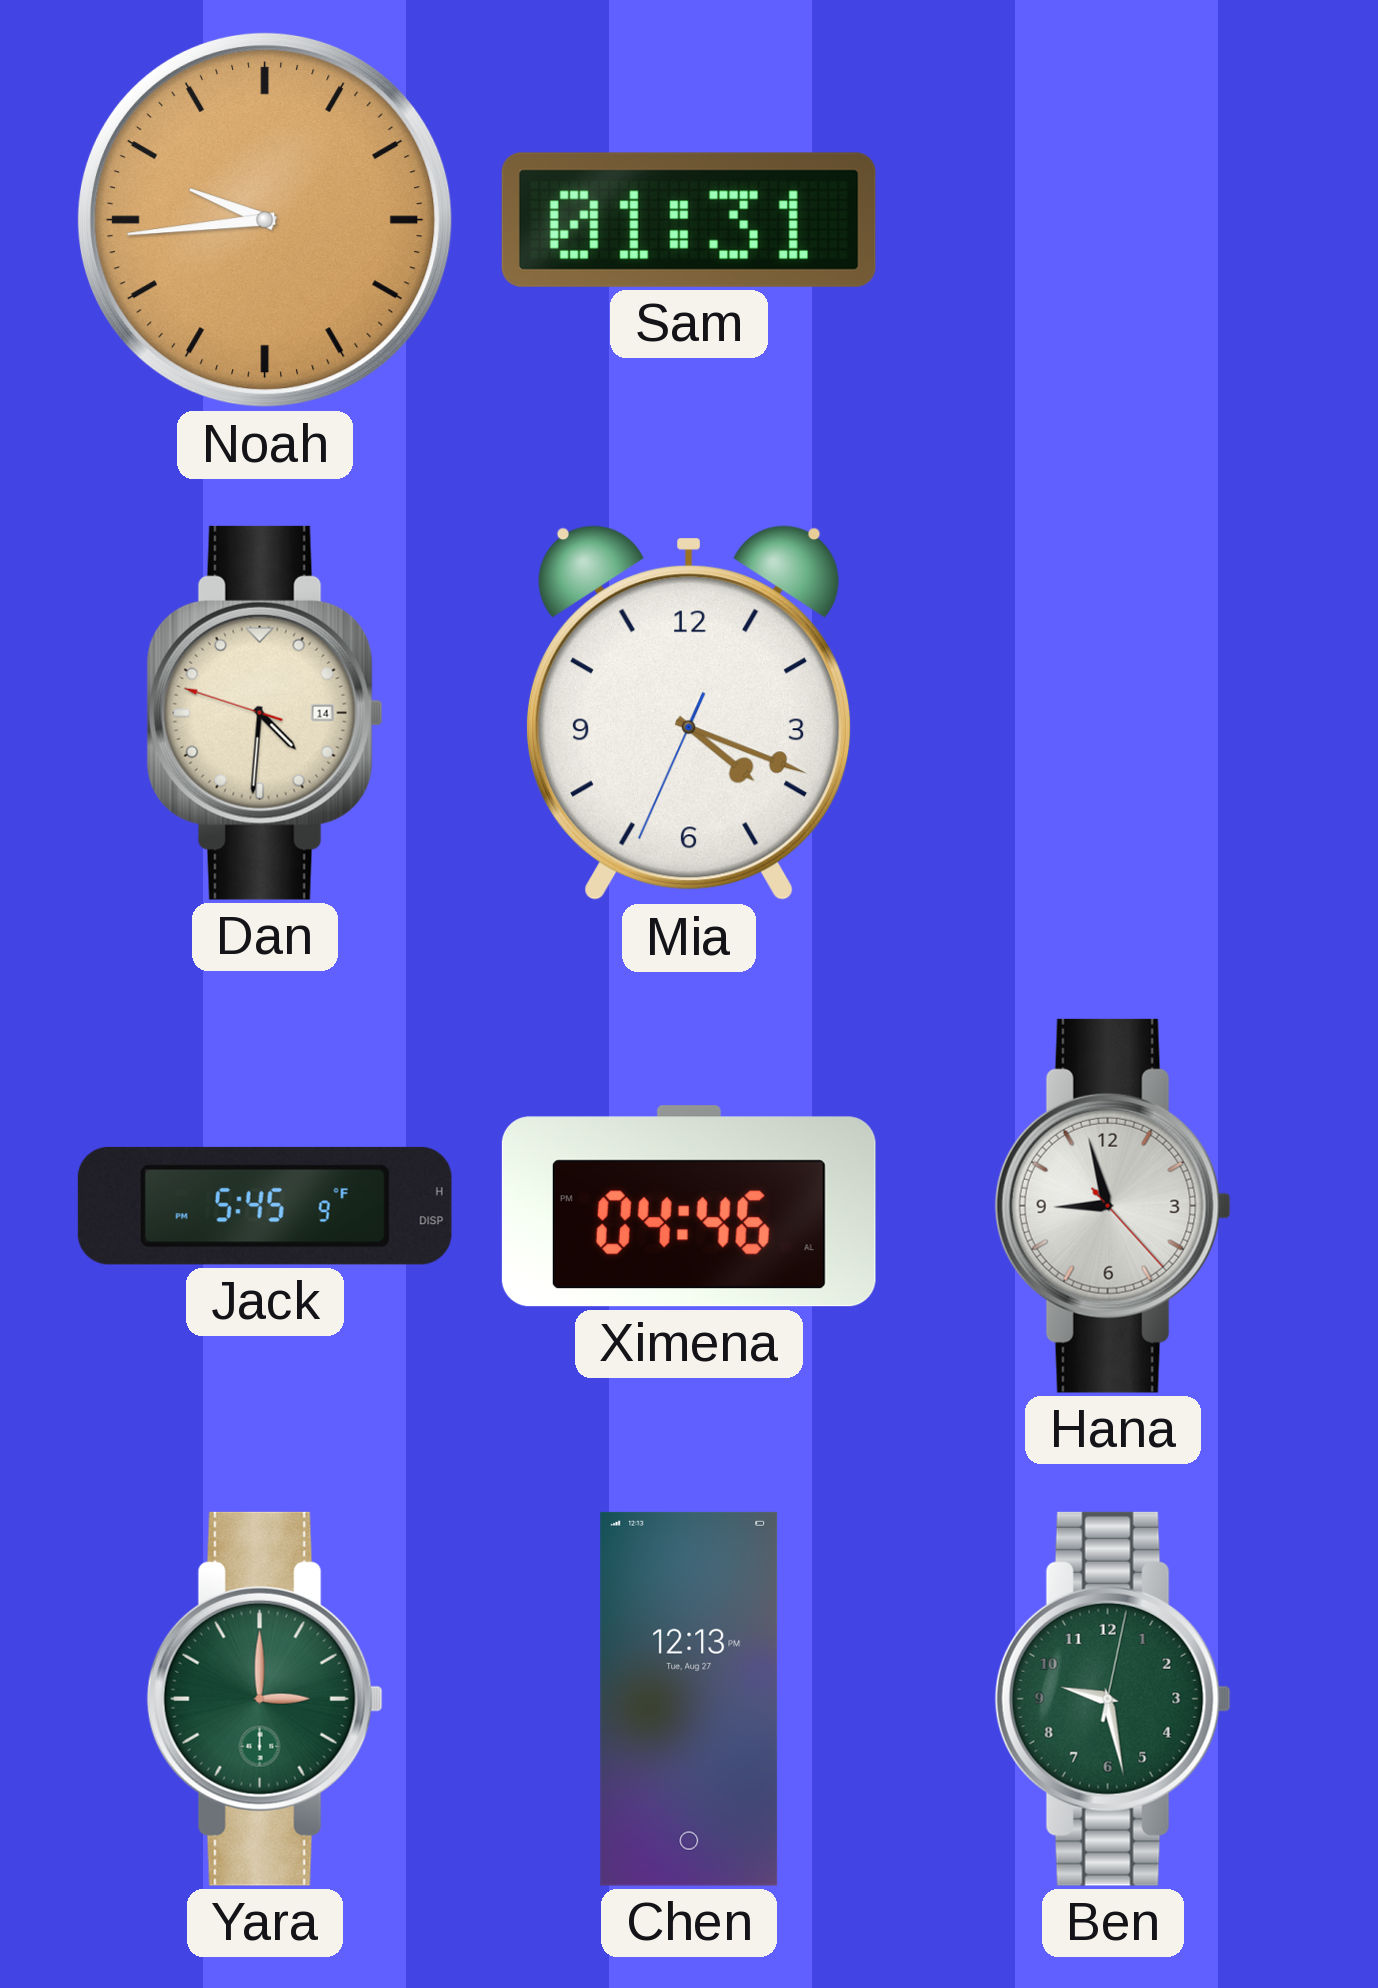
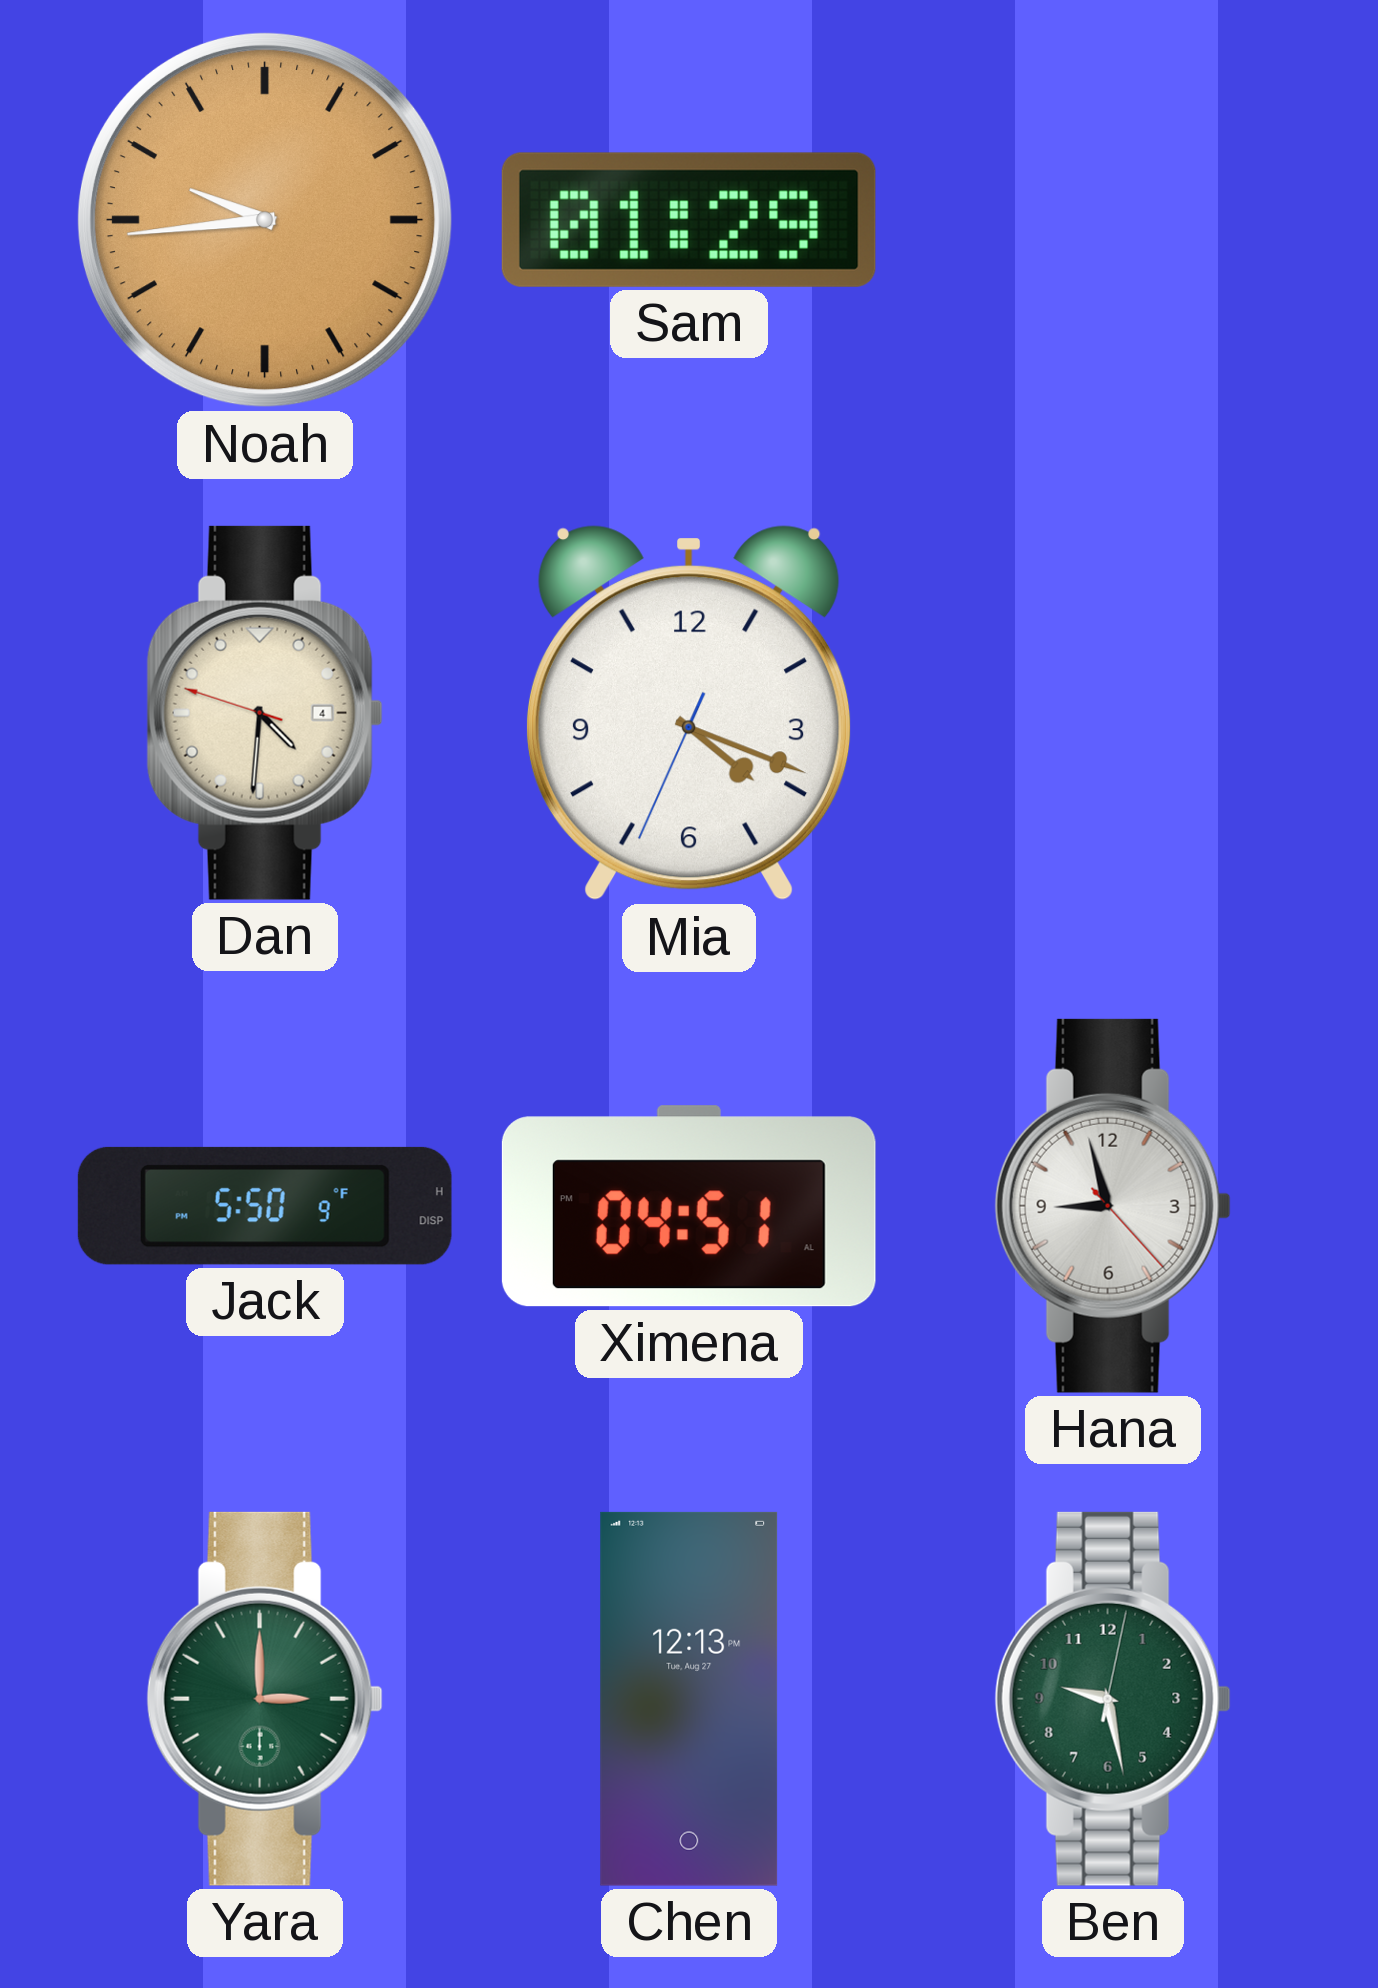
Sam: 01:31 -> 01:29 (689, 220)
Dan date: 14 -> 4 (265, 713)
Jack: 5:45 -> 5:50 (265, 1206)
Ximena: 04:46 -> 04:51 (689, 1206)
